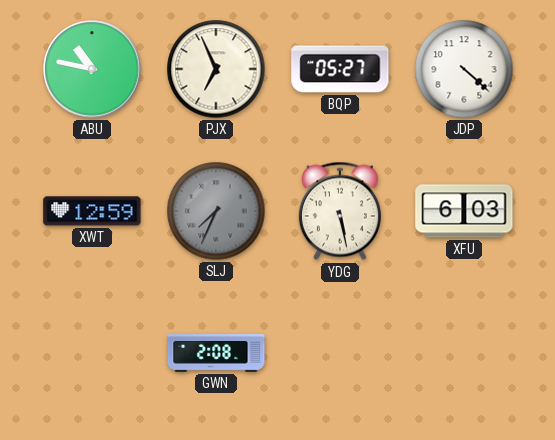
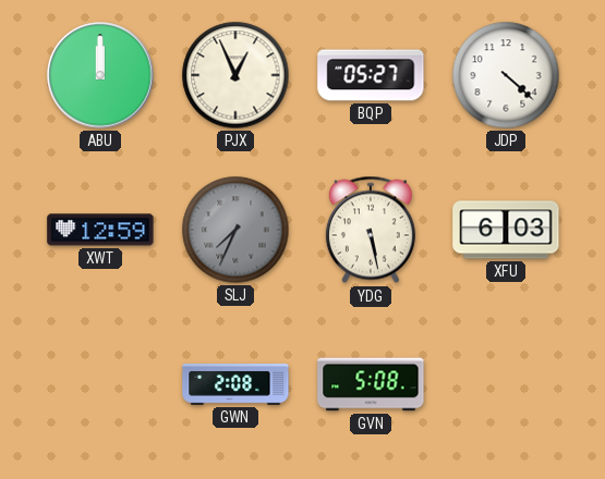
ABU: 10:47 -> 12:00 (100, 75)
PJX: 6:56 -> 12:56 (235, 75)
GVN: none -> 5:08 (371, 384)
